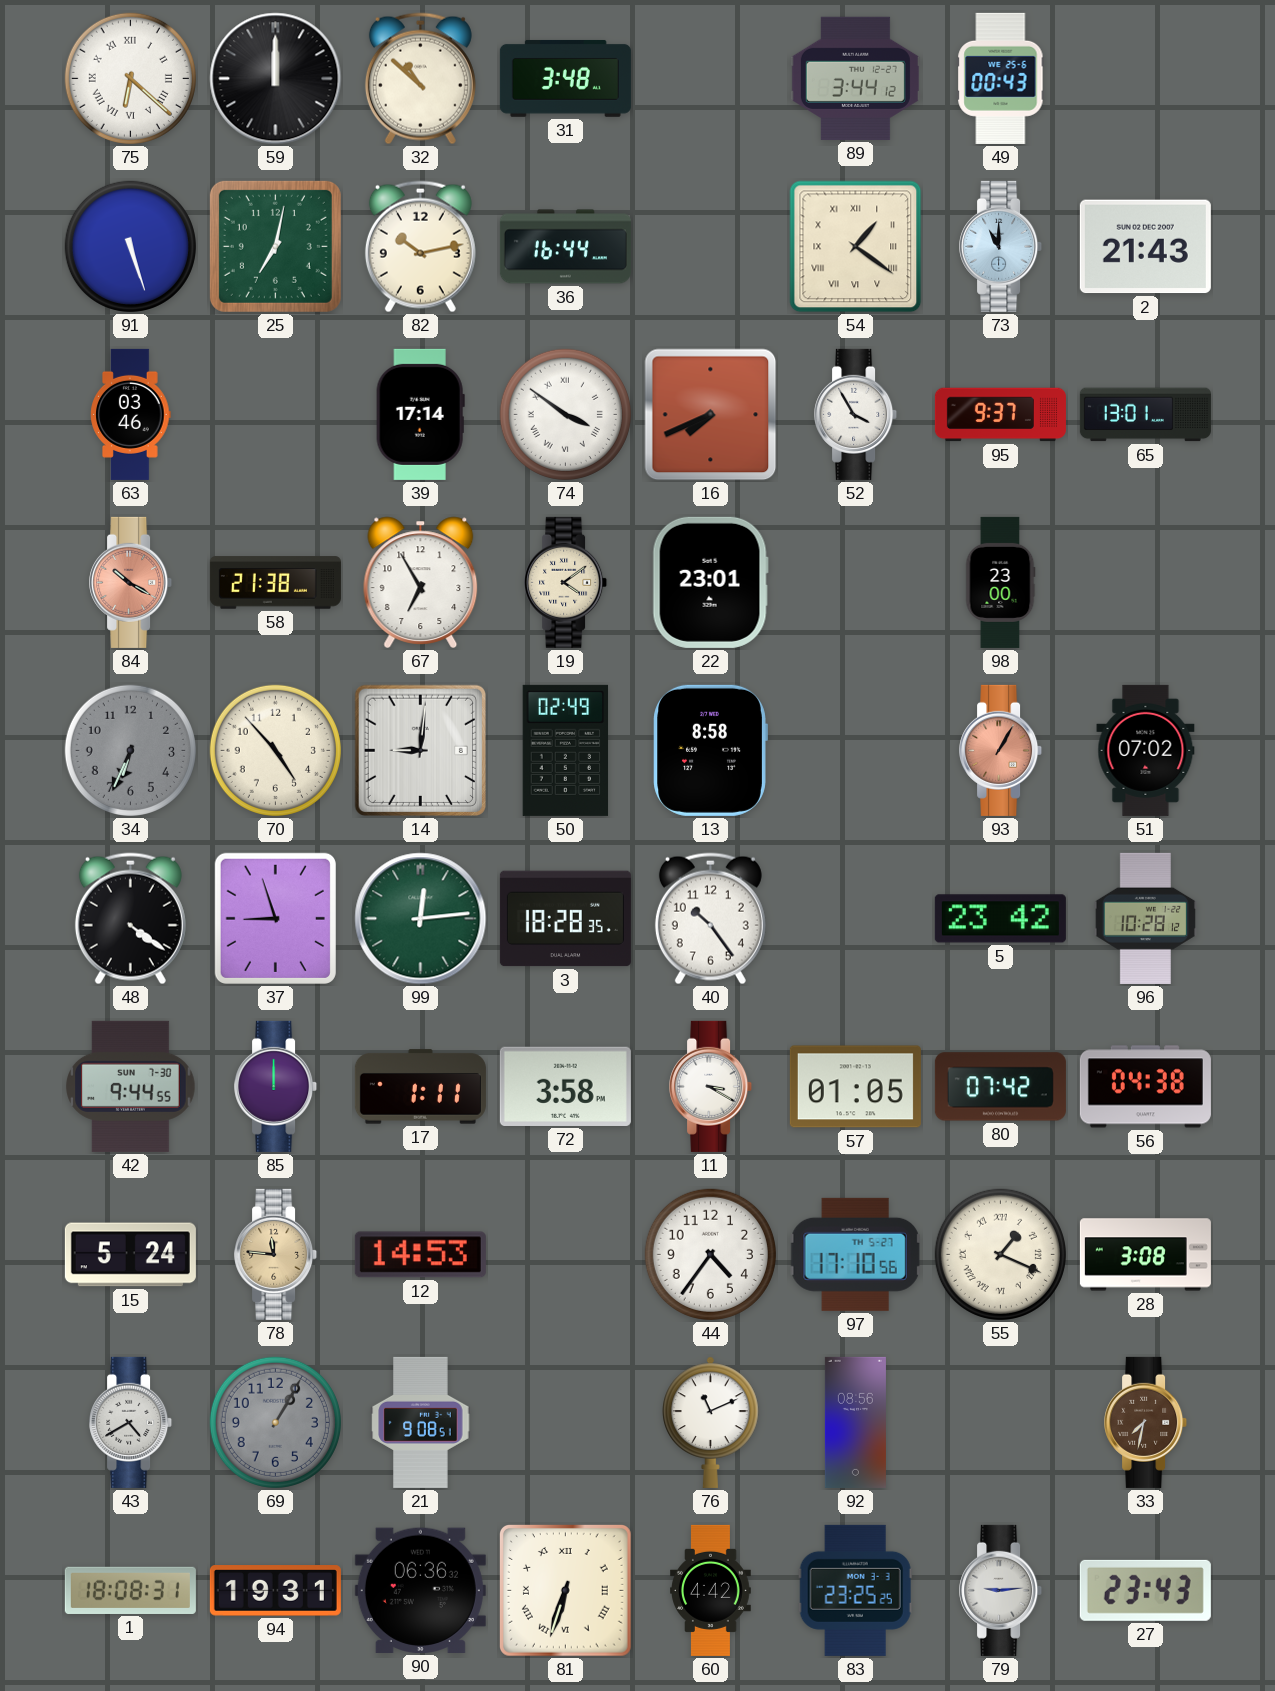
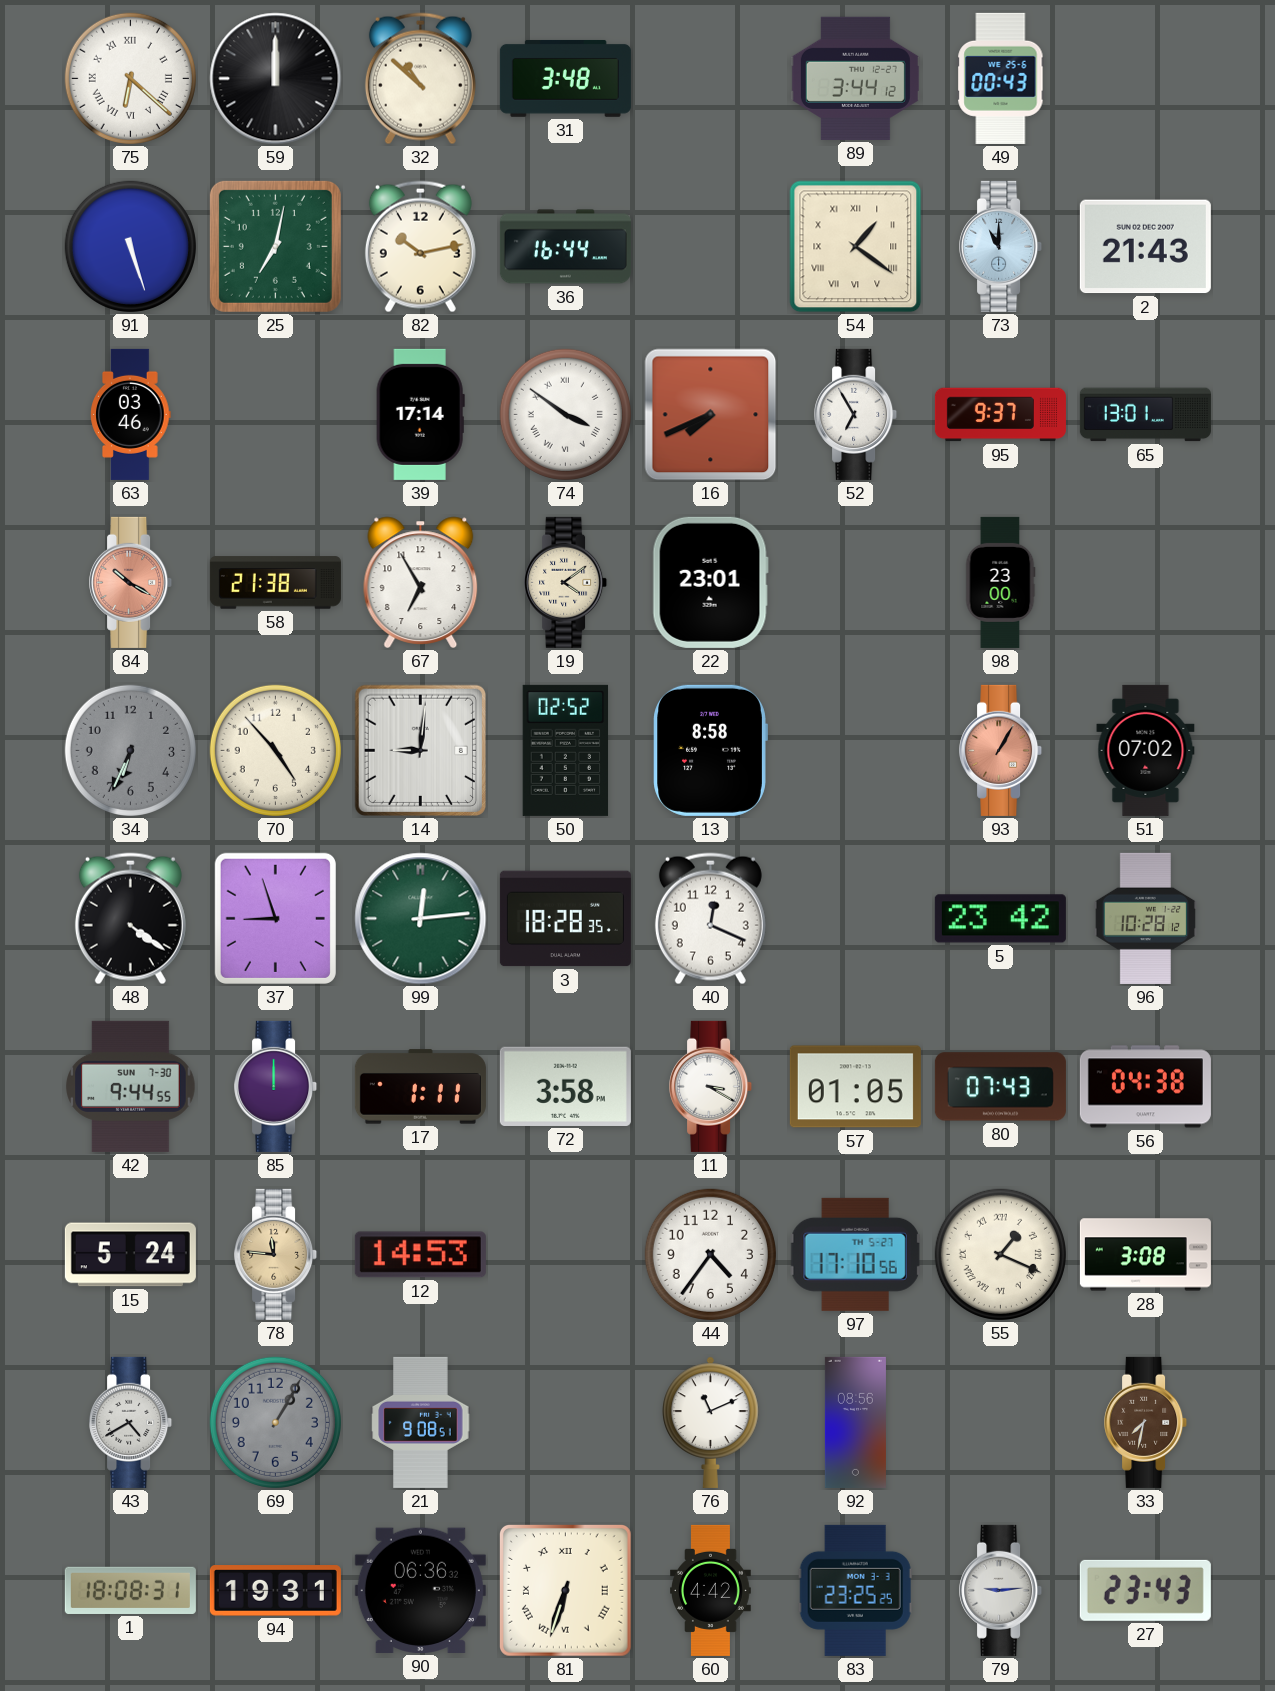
52: 3:55 -> 6:55 (856, 414)
50: 02:49 -> 02:52 (566, 750)
40: 10:24 -> 12:19 (710, 919)
80: 07:42 -> 07:43 (1000, 1087)
